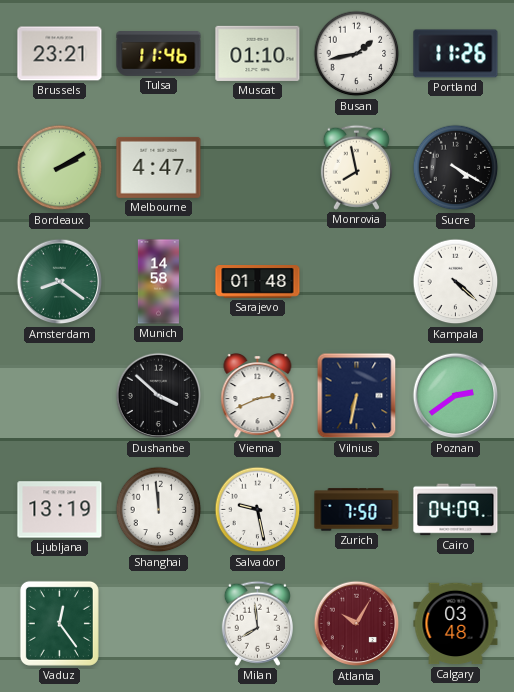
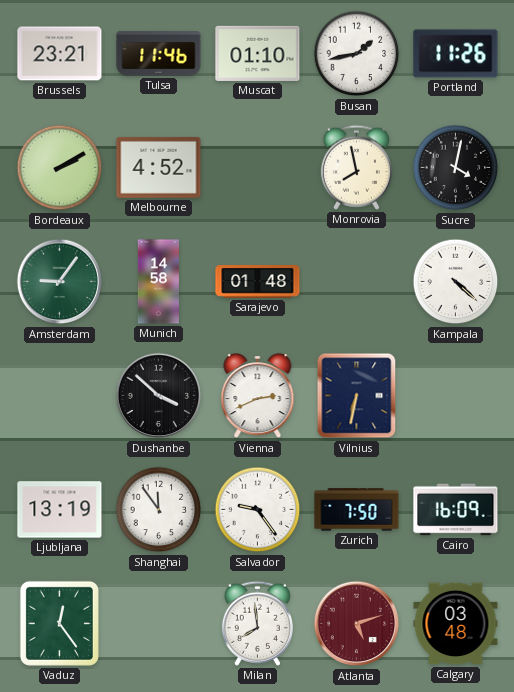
Melbourne: 4:47 -> 4:52 (159, 167)
Sucre: 4:20 -> 4:02 (456, 168)
Amsterdam: 8:21 -> 9:06 (60, 282)
Poznan: 2:39 -> none (456, 396)
Shanghai: 11:59 -> 11:54 (159, 510)
Salvador: 9:28 -> 9:24 (258, 510)
Cairo: 04:09 -> 16:09 (456, 510)
Atlanta: 10:05 -> 5:12 (357, 624)
